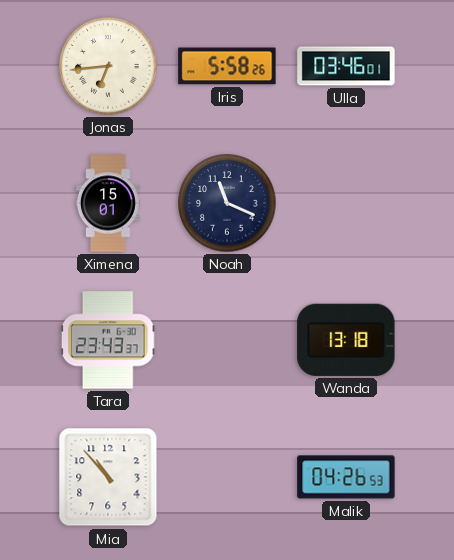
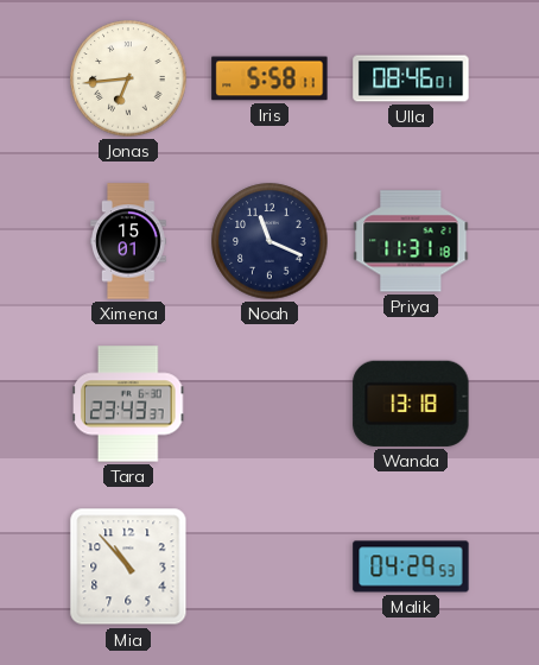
Iris: 5:58:26 -> 5:58:11 (269, 78)
Ulla: 03:46 -> 08:46 (411, 78)
Priya: none -> 11:31 (411, 241)
Malik: 04:26 -> 04:29 (411, 566)
